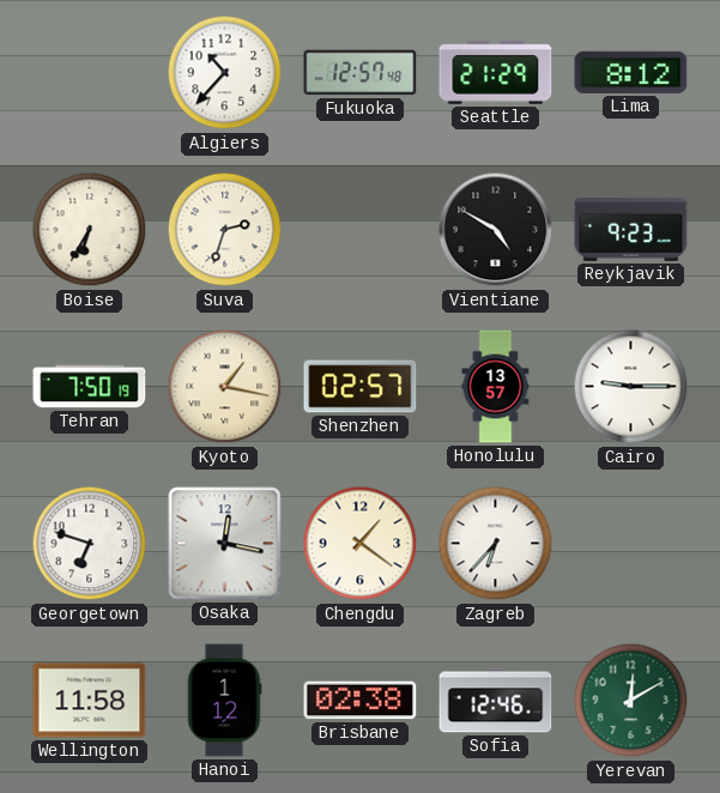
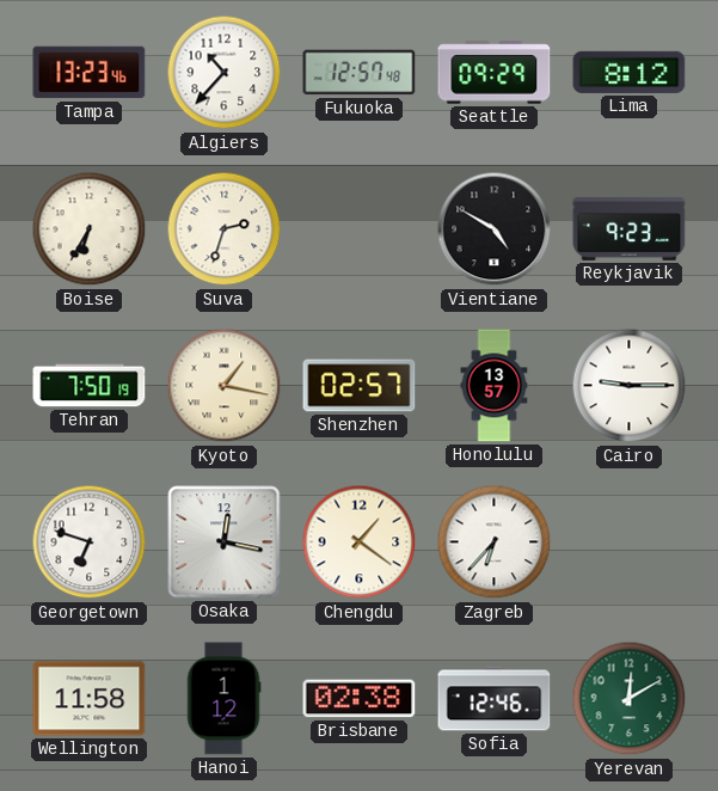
Tampa: none -> 13:23 (90, 73)
Seattle: 21:29 -> 09:29 (495, 73)
